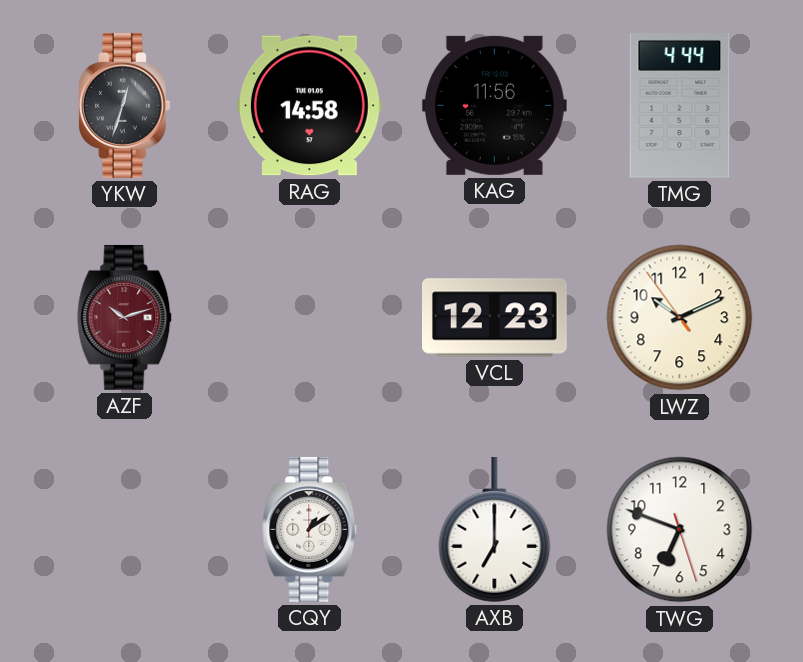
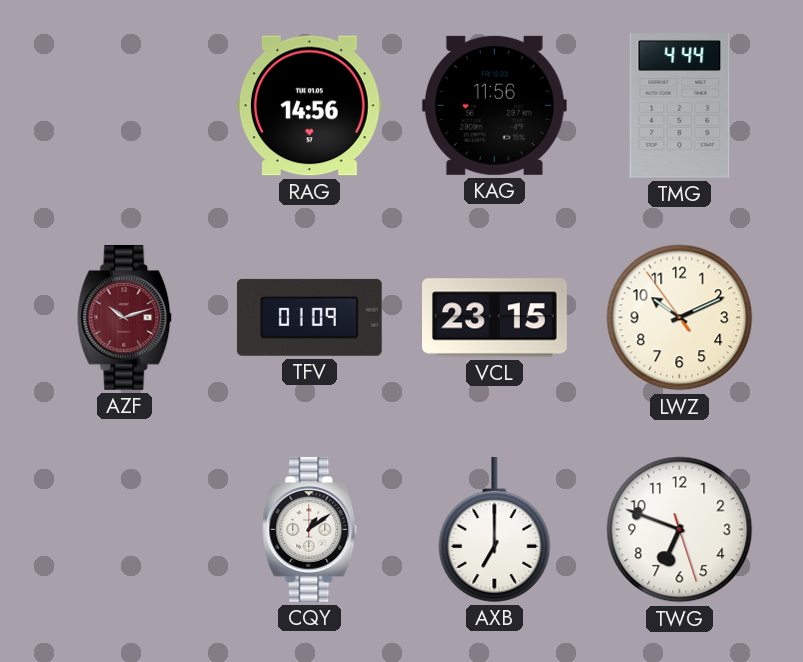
YKW: 12:33 -> none (124, 105)
RAG: 14:58 -> 14:56 (309, 106)
TFV: none -> 01:09 (309, 317)
VCL: 12:23 -> 23:15 (495, 318)
